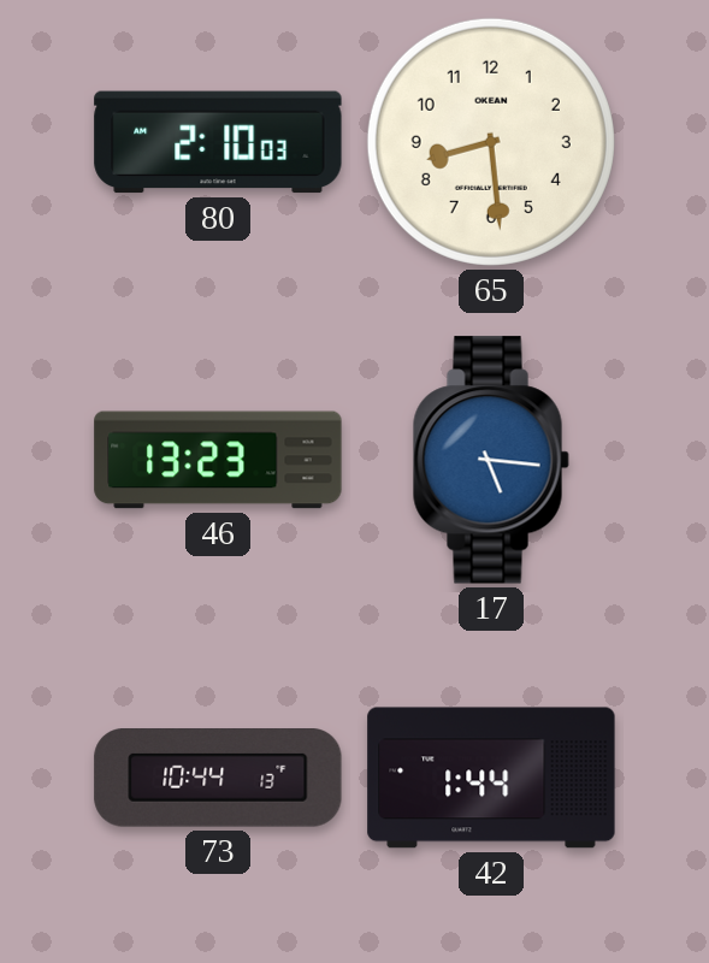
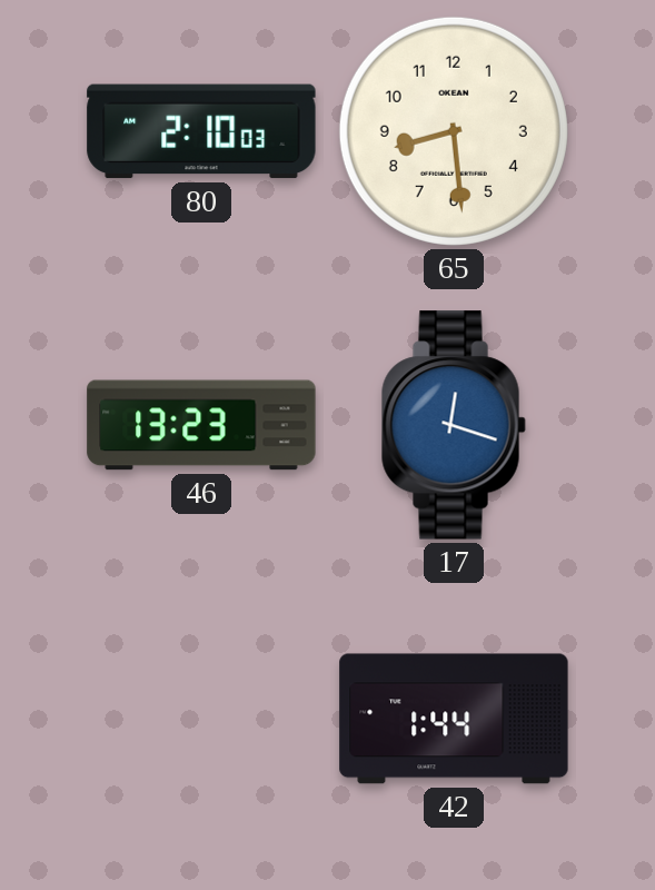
17: 5:16 -> 12:18 (454, 425)
73: 10:44 -> none (218, 779)
